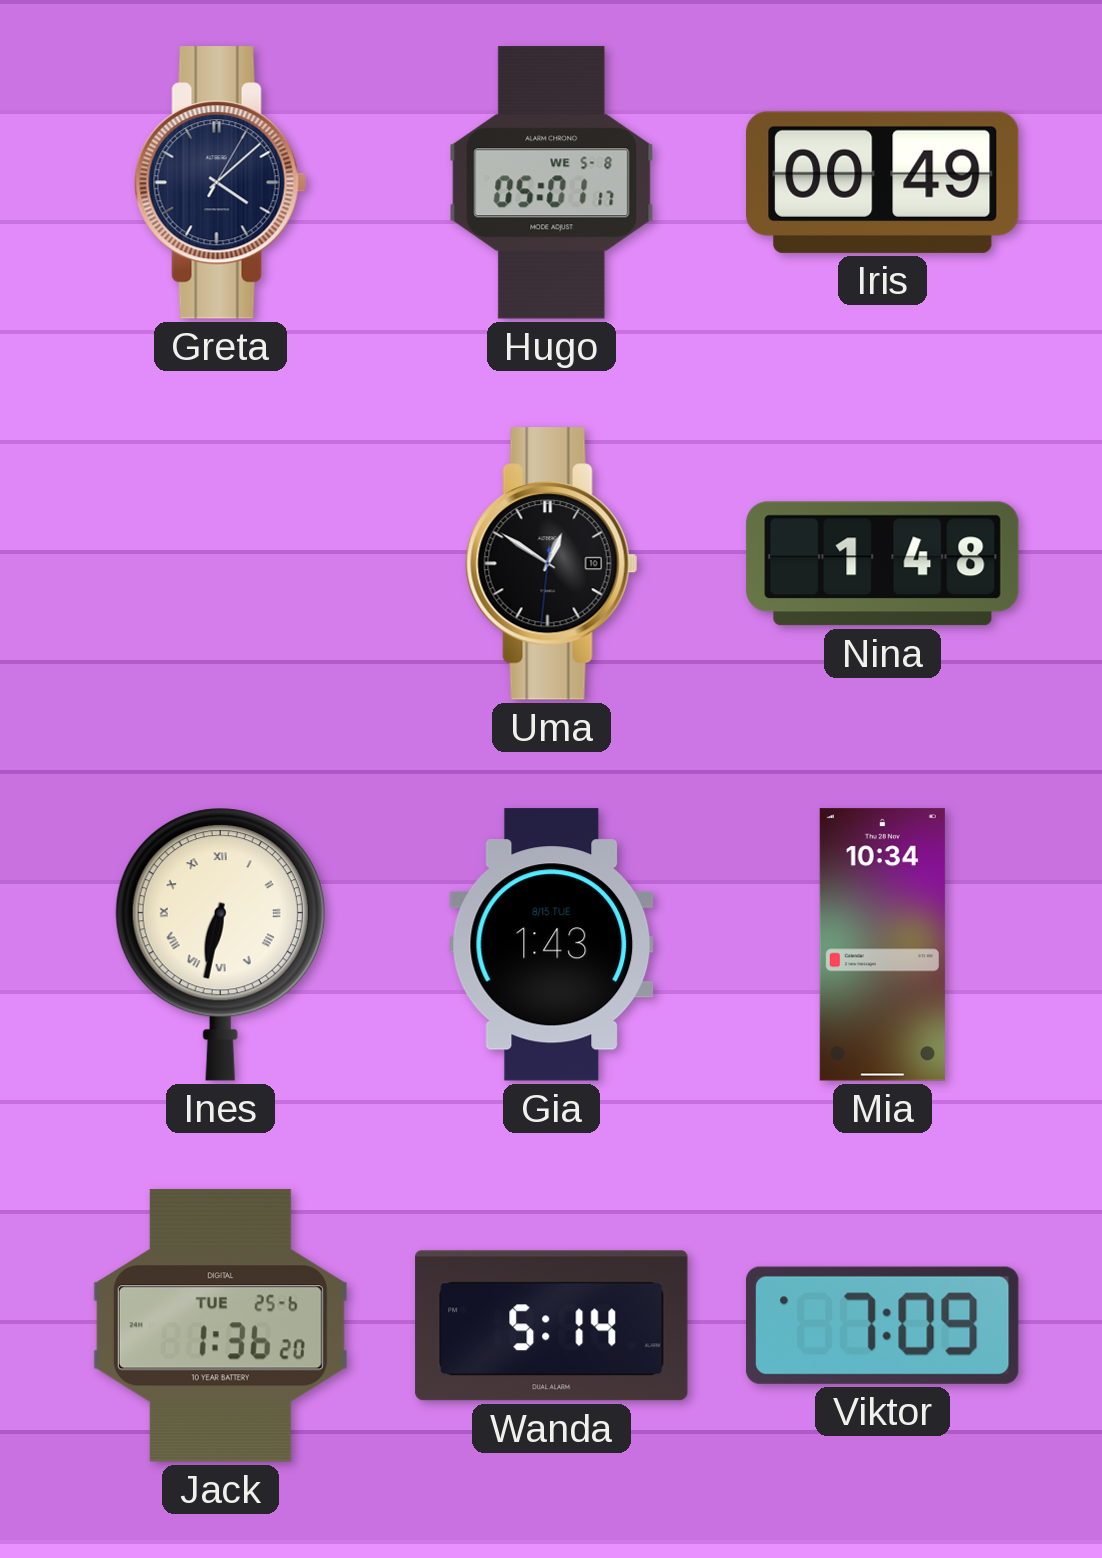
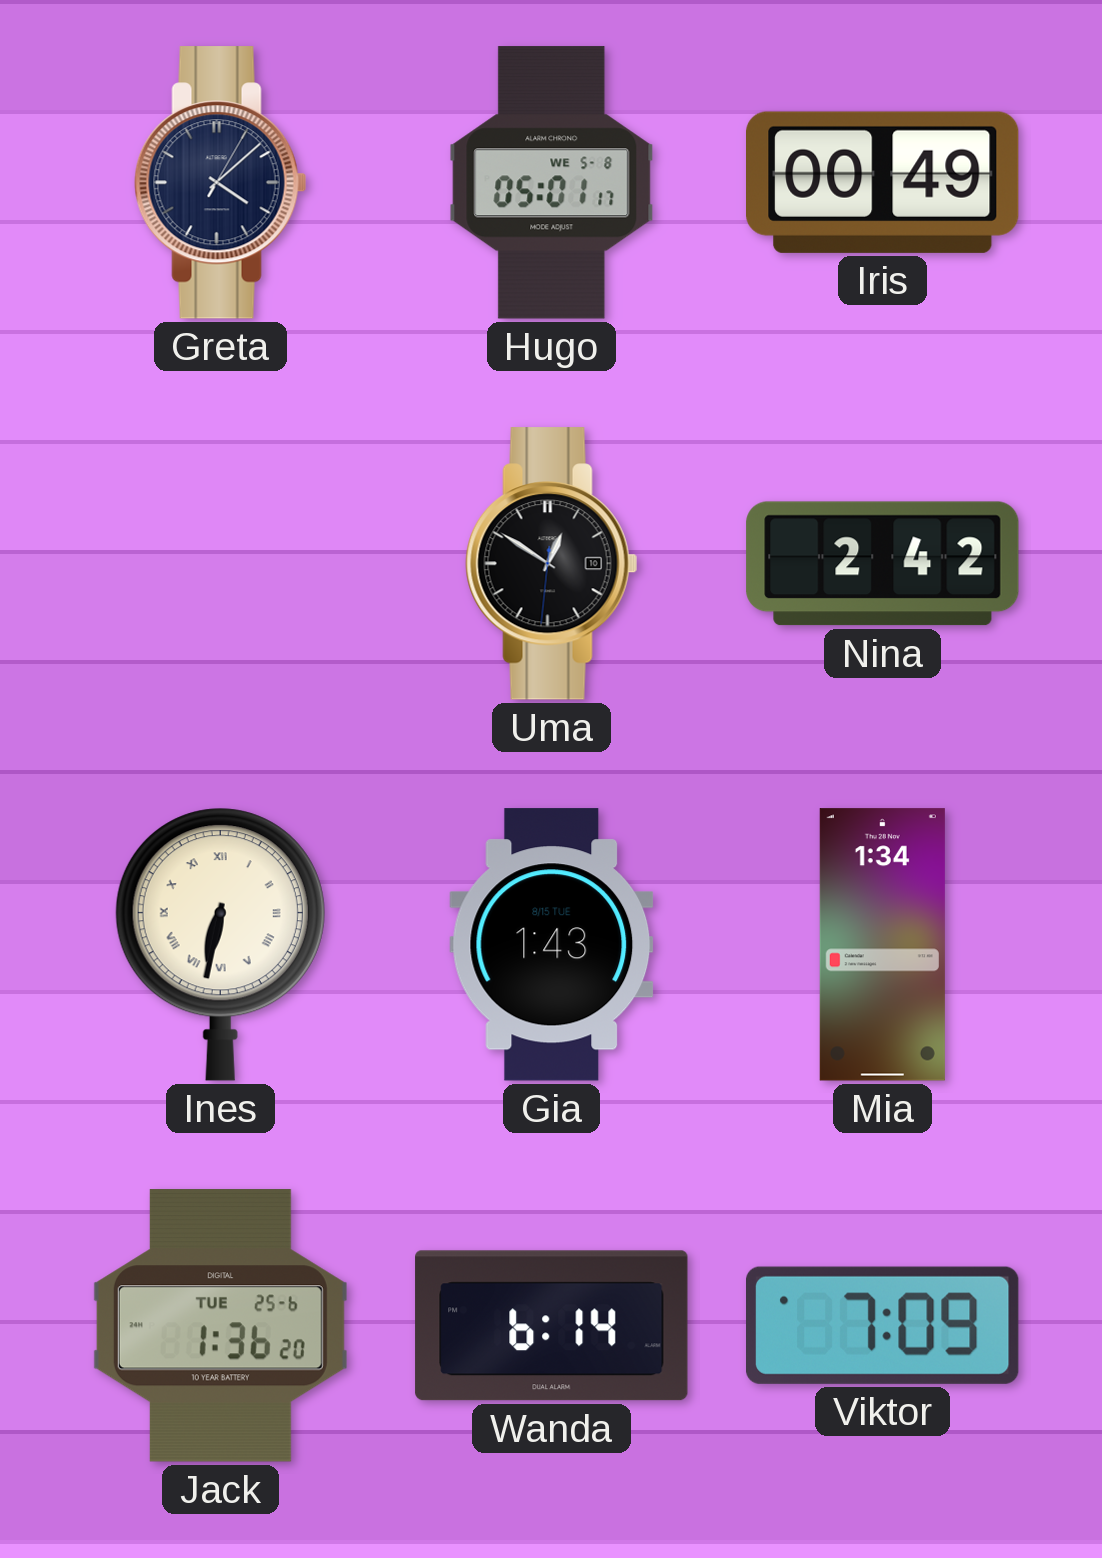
Nina: 1:48 -> 2:42 (883, 564)
Mia: 10:34 -> 1:34 (882, 945)
Wanda: 5:14 -> 6:14 (552, 1326)
